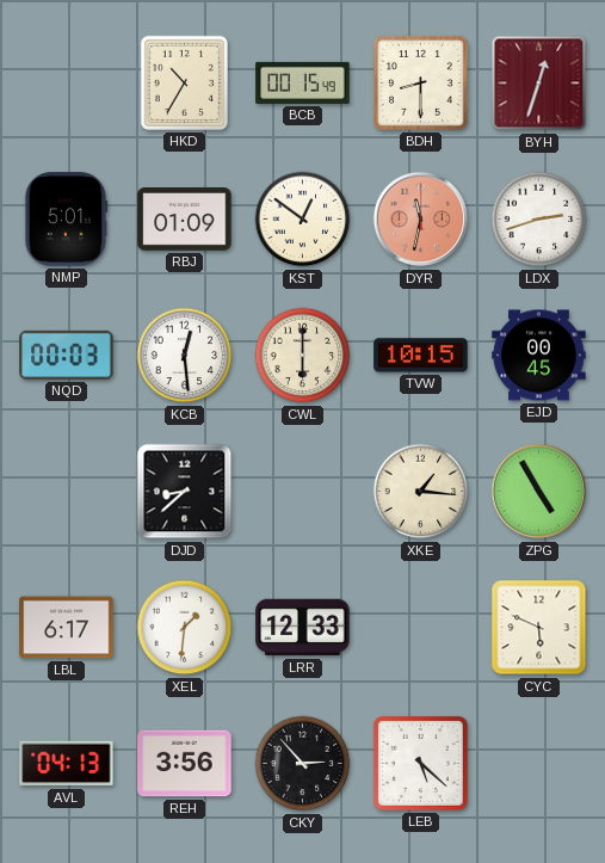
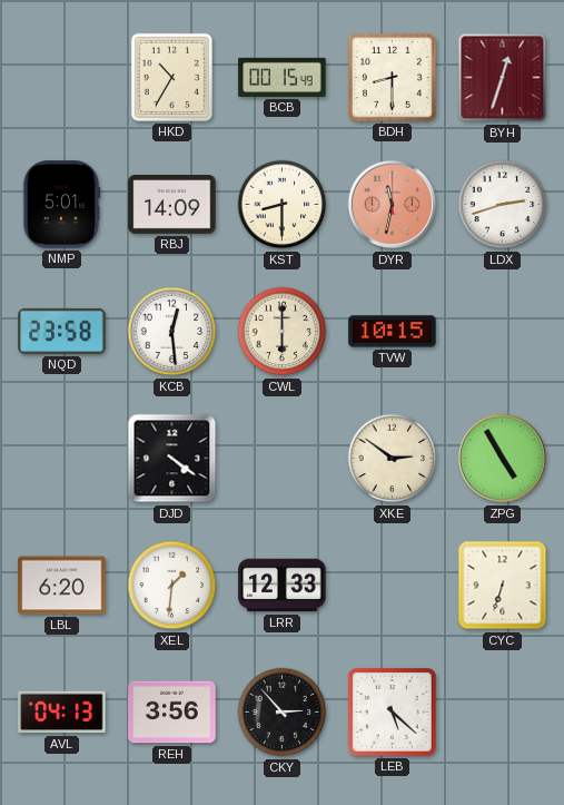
RBJ: 01:09 -> 14:09 (172, 205)
KST: 12:51 -> 8:30 (283, 205)
NQD: 00:03 -> 23:58 (62, 331)
EJD: 00:45 -> none (539, 356)
DJD: 8:38 -> 4:21 (172, 459)
XKE: 1:16 -> 2:51 (393, 459)
LBL: 6:17 -> 6:20 (62, 586)
CYC: 5:49 -> 6:33 (503, 586)
